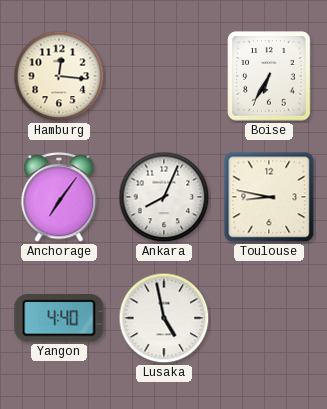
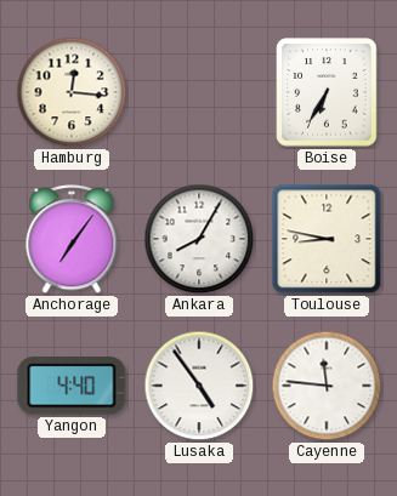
Ankara: 8:04 -> 8:05 (199, 239)
Lusaka: 4:58 -> 4:54 (199, 386)
Cayenne: none -> 11:46 (327, 386)
